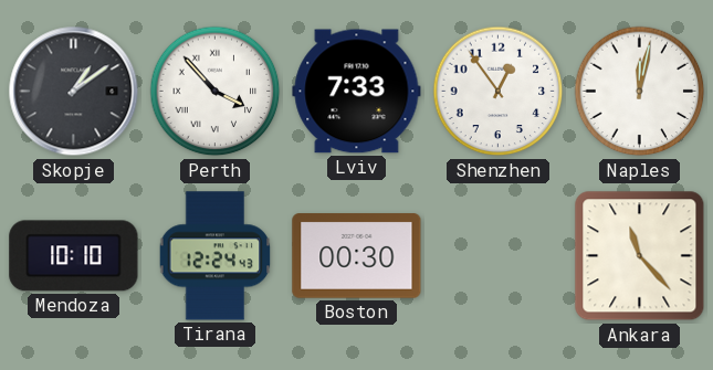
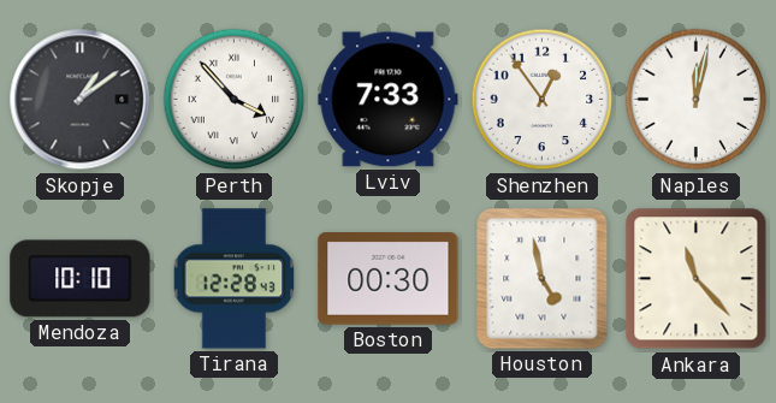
Tirana: 12:24 -> 12:28 (235, 279)
Houston: none -> 4:58 (543, 279)
